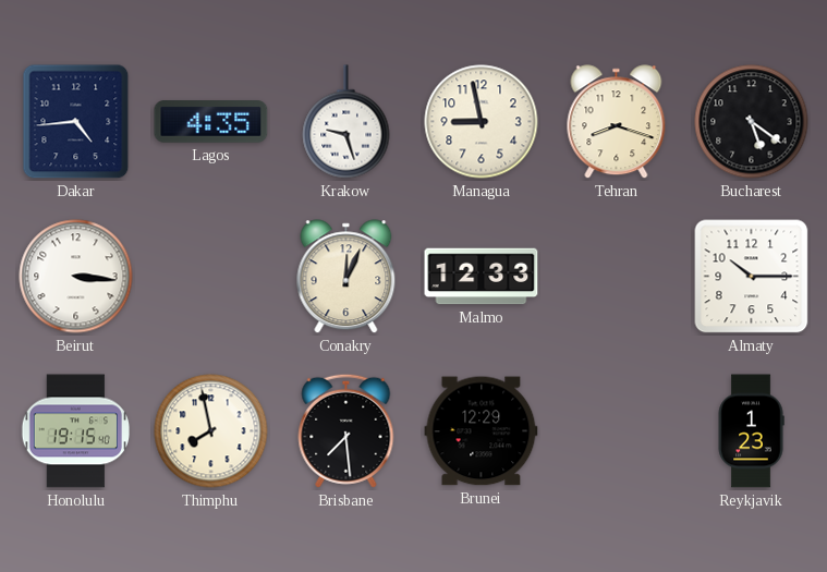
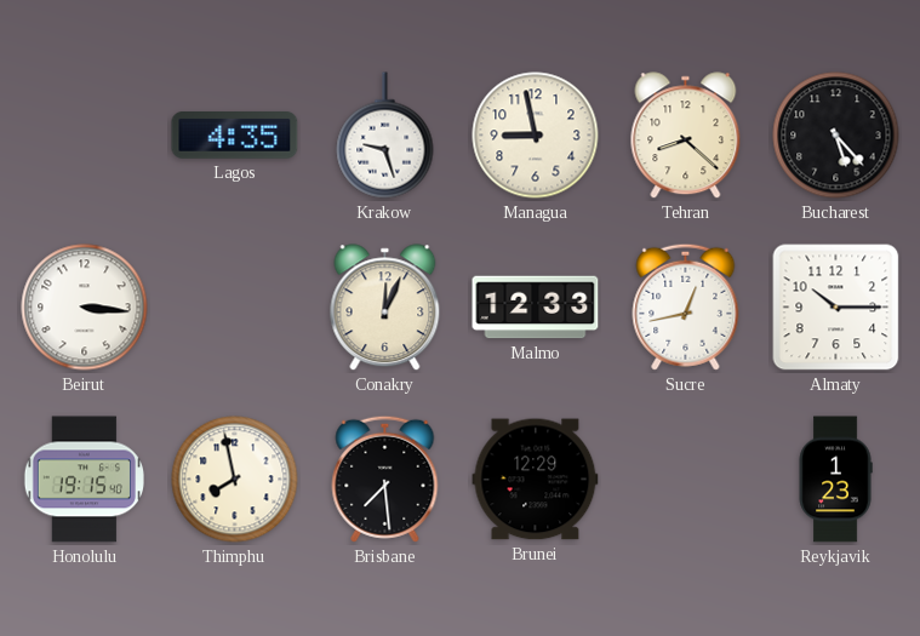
Dakar: 4:44 -> none (76, 122)
Tehran: 8:18 -> 8:22 (686, 136)
Bucharest: 5:21 -> 5:23 (836, 136)
Sucre: none -> 12:43 (686, 306)
